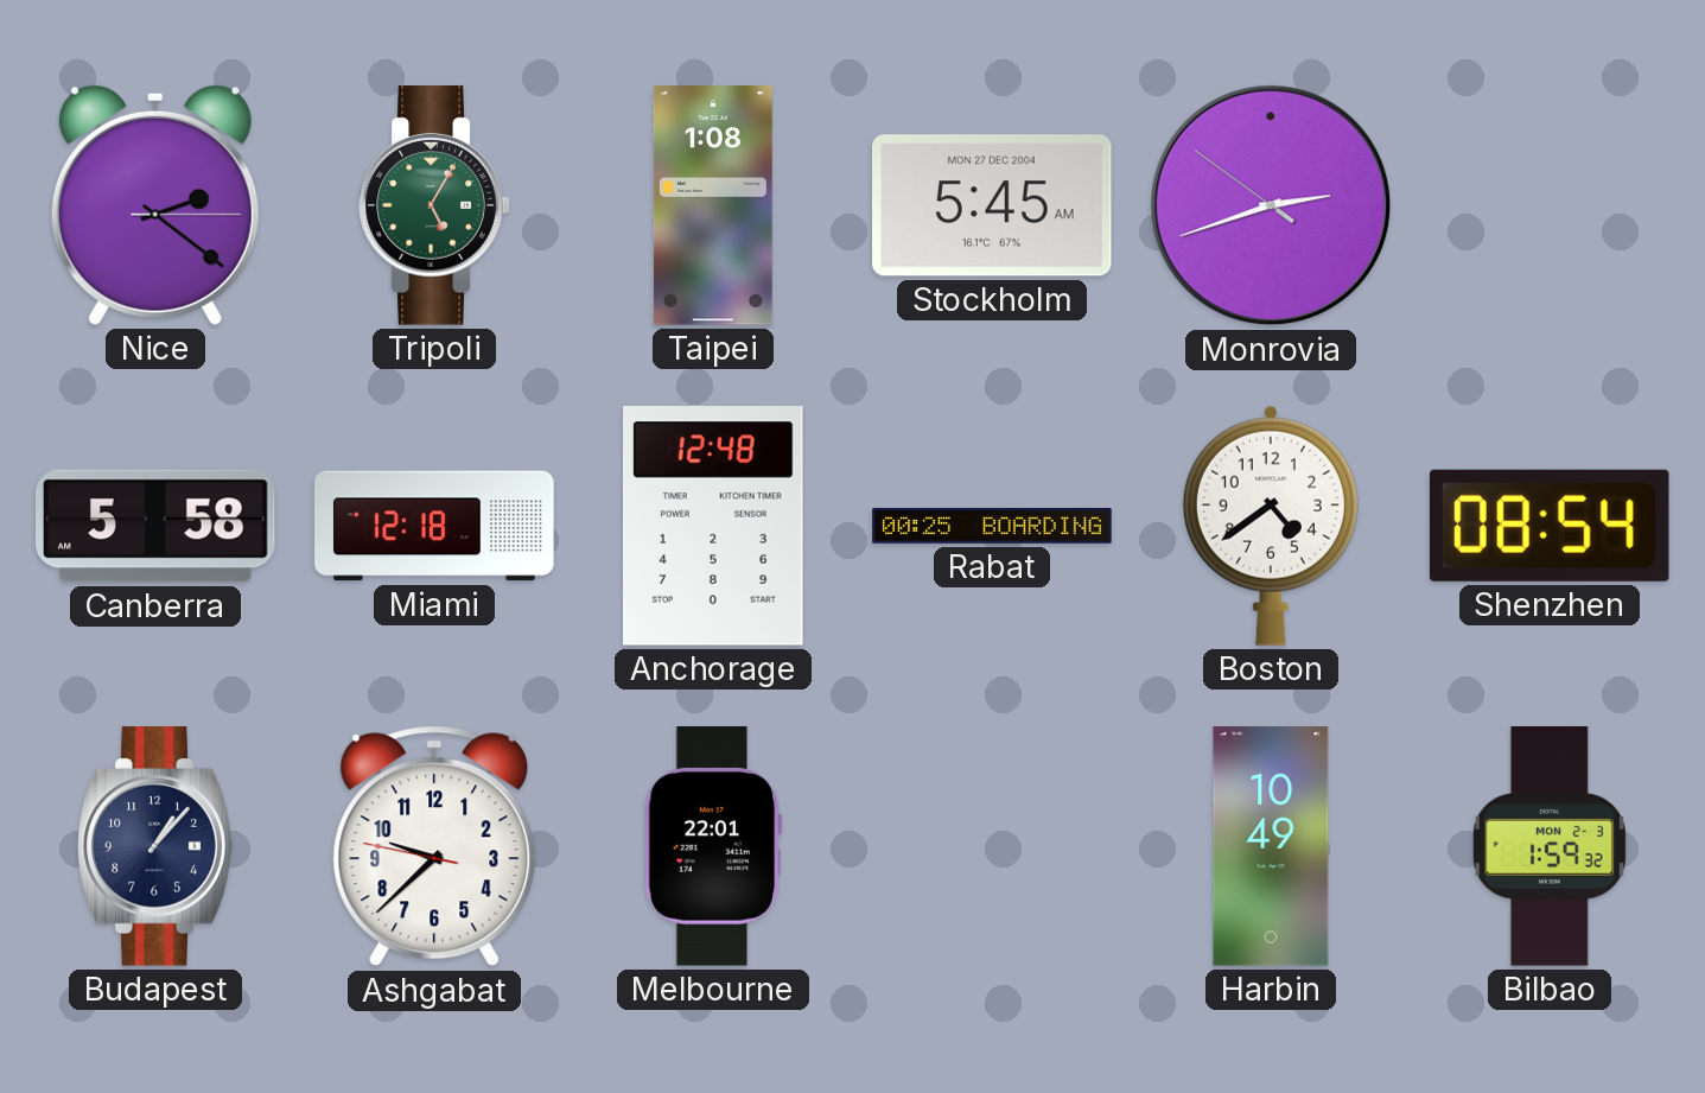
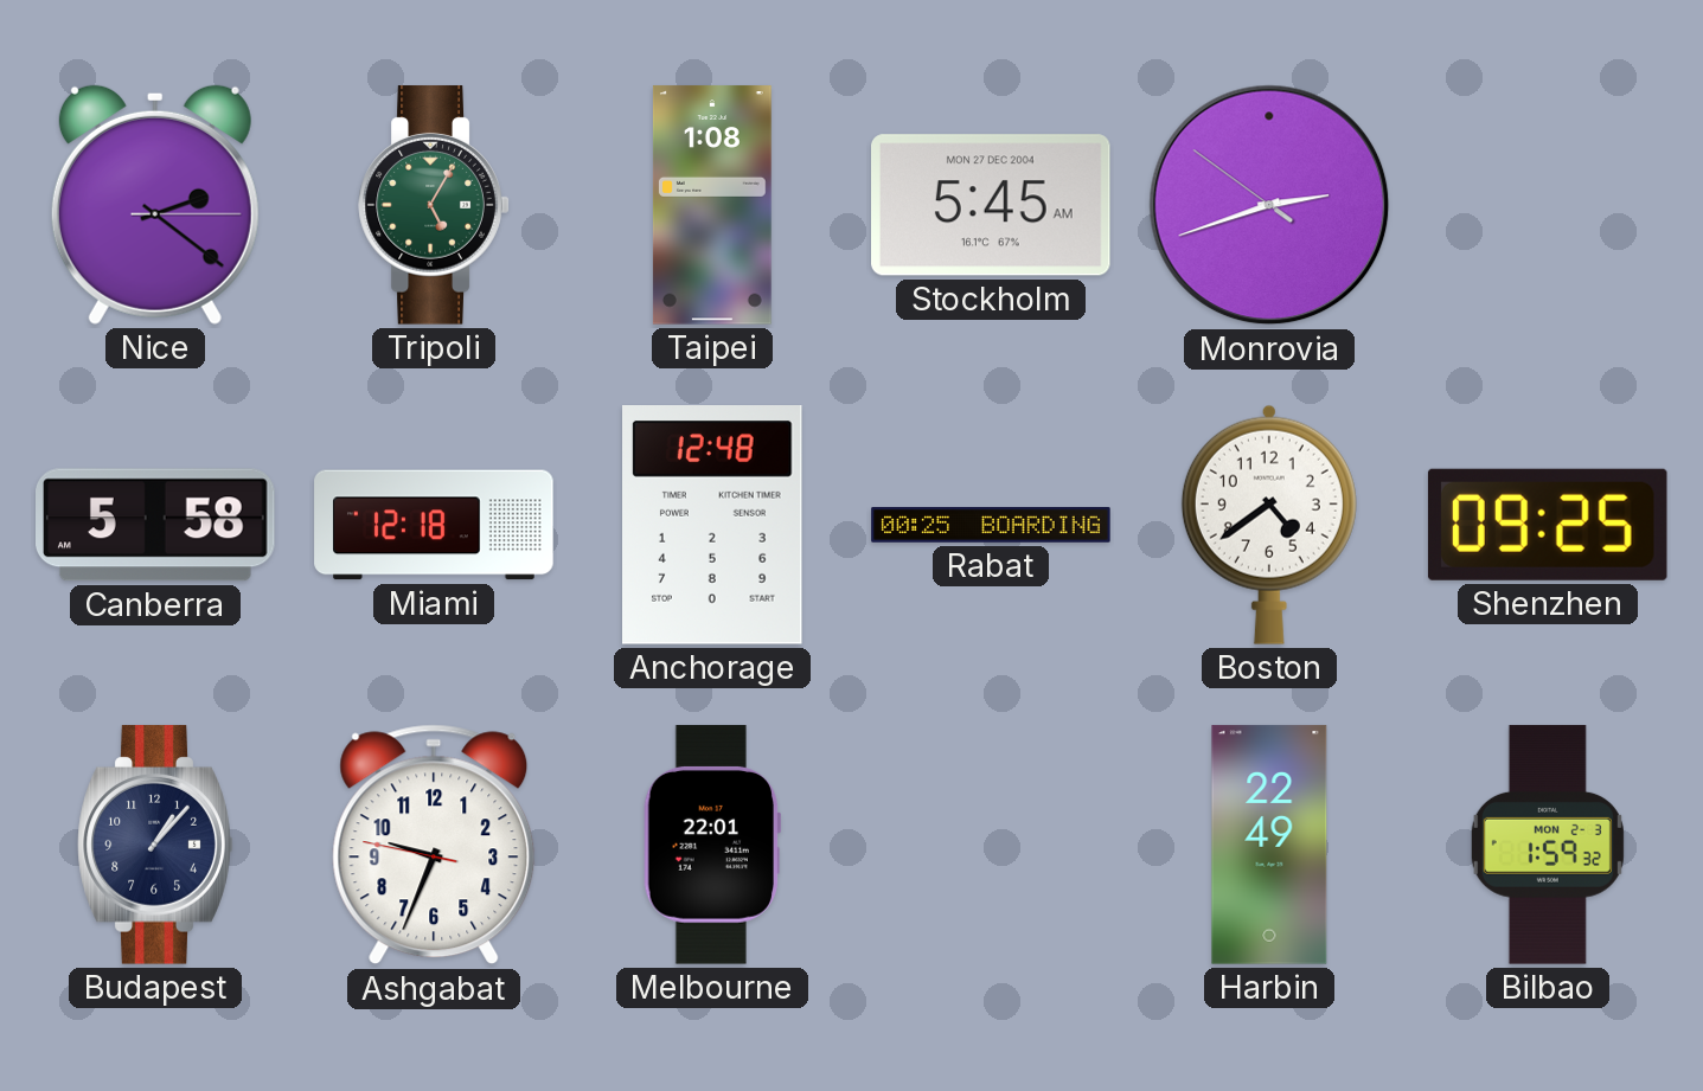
Shenzhen: 08:54 -> 09:25 (1548, 525)
Ashgabat: 9:37 -> 9:33 (434, 845)
Harbin: 10:49 -> 22:49 (1269, 845)
